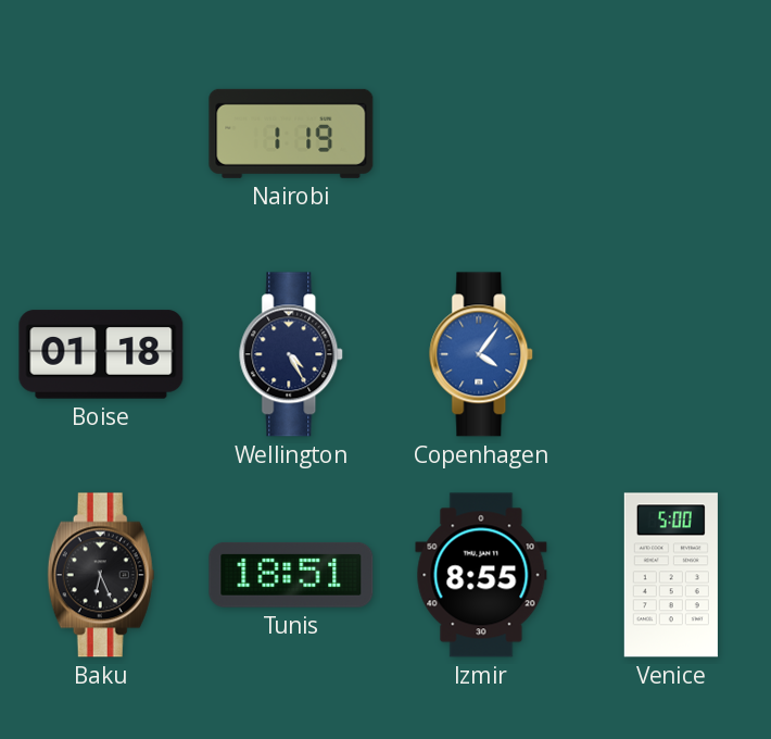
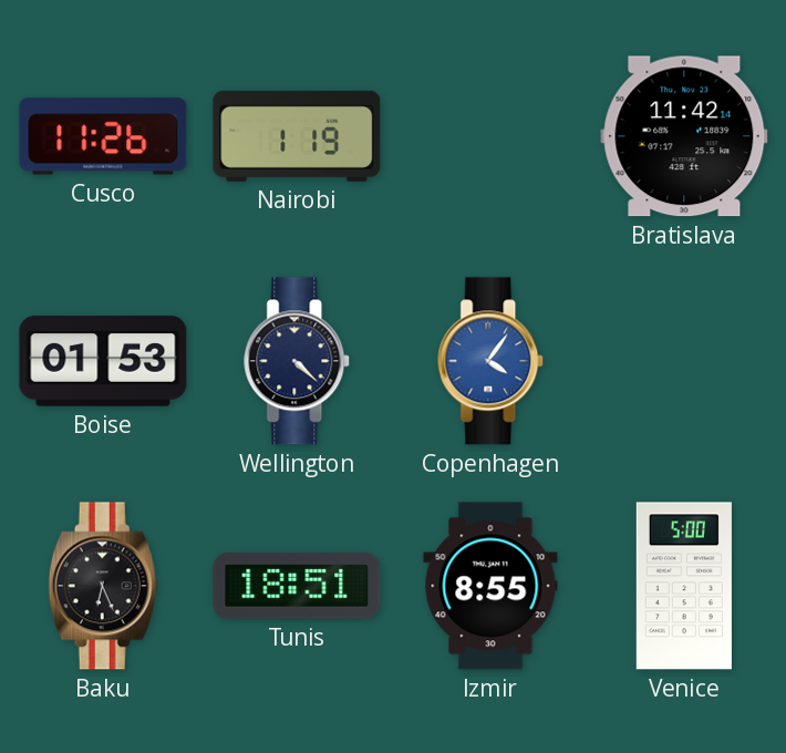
Cusco: none -> 11:26 (103, 136)
Bratislava: none -> 11:42 (684, 136)
Boise: 01:18 -> 01:53 (103, 361)
Wellington: 4:25 -> 4:22 (298, 361)
